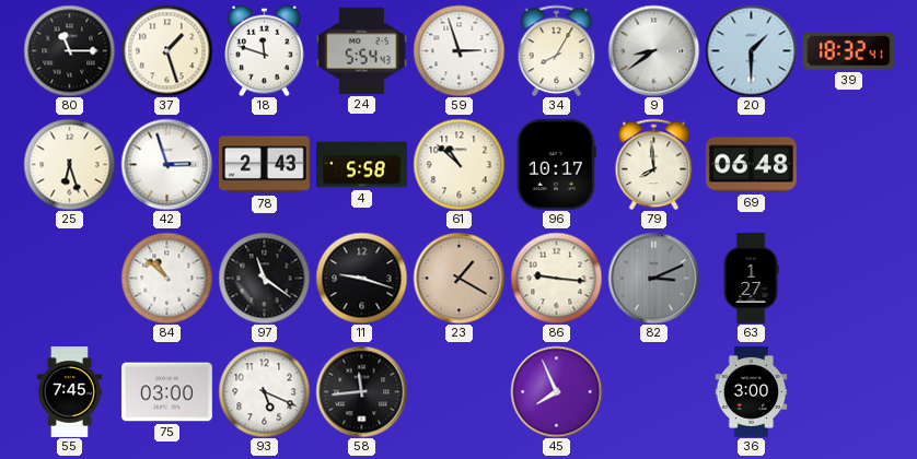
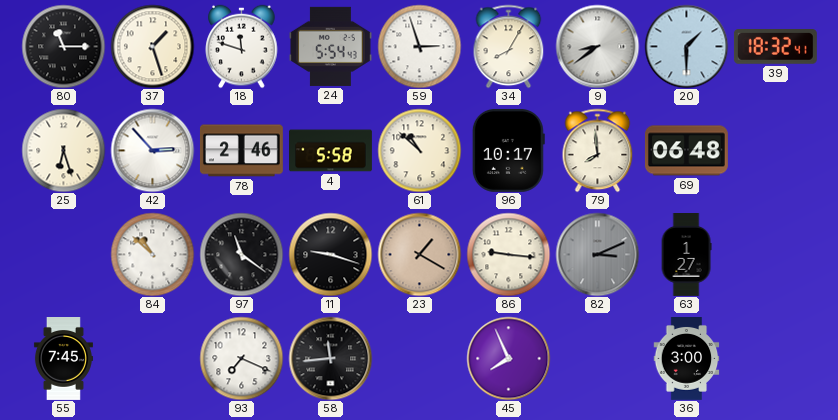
42: 2:57 -> 2:53 (152, 150)
78: 2:43 -> 2:46 (241, 151)
75: 03:00 -> none (166, 392)
93: 5:19 -> 7:19 (241, 358)
